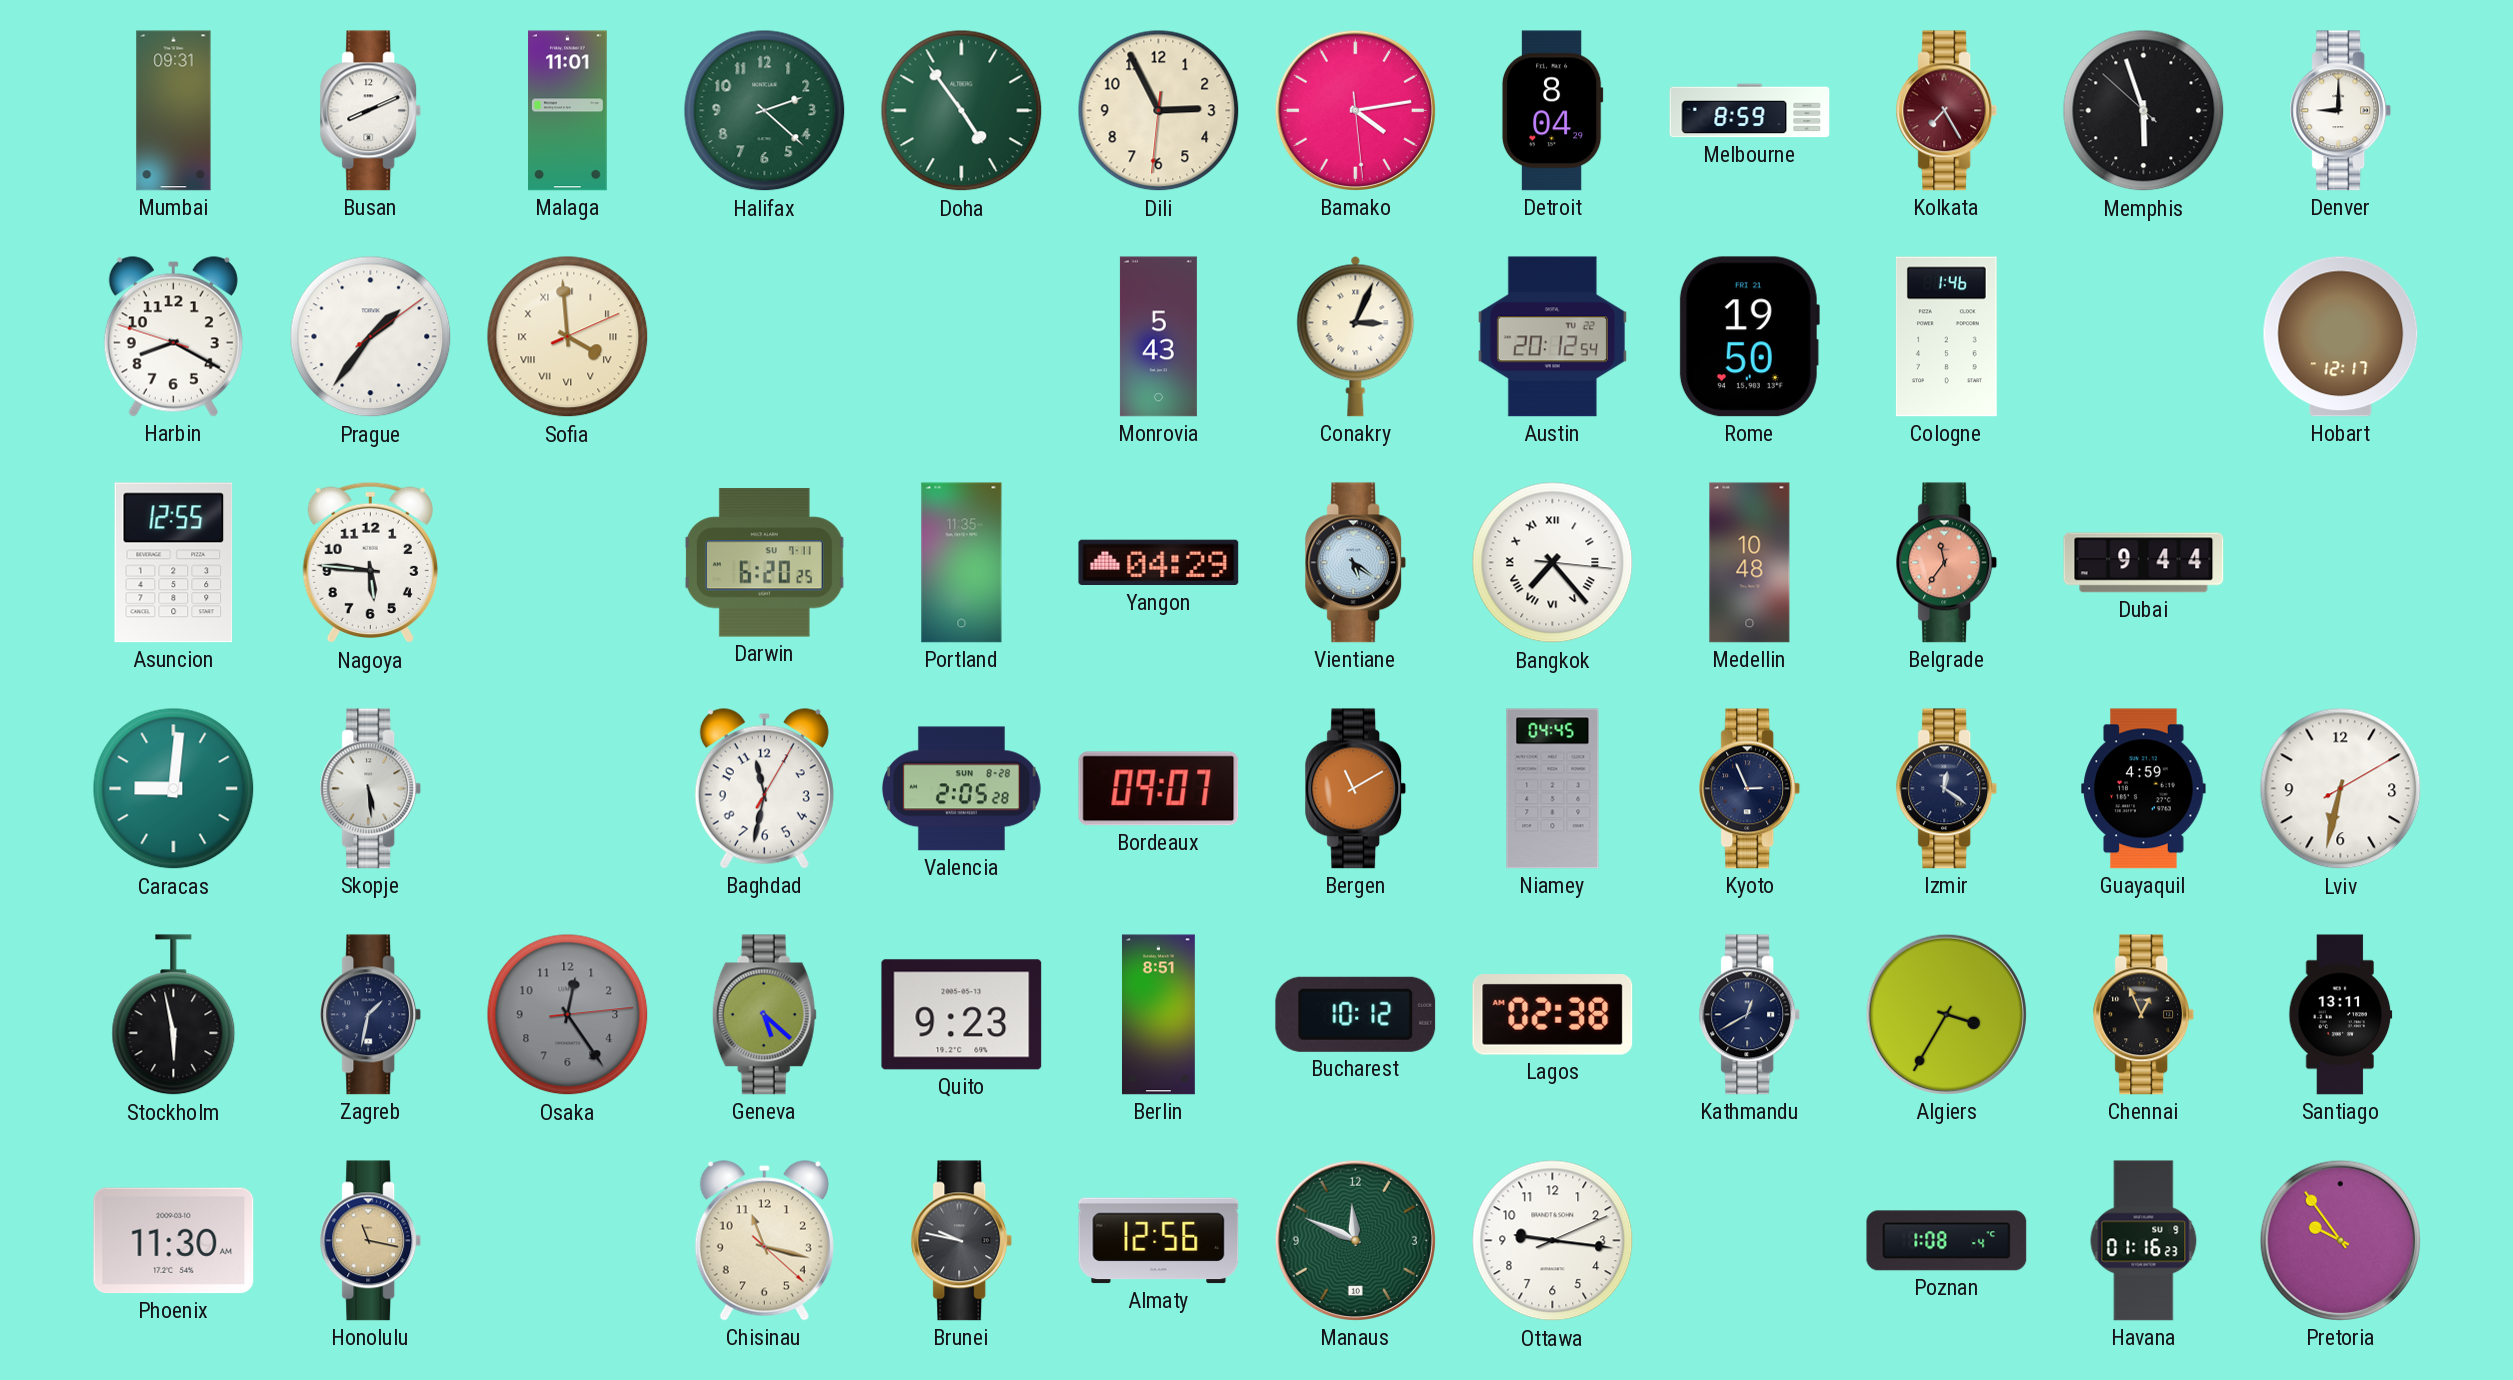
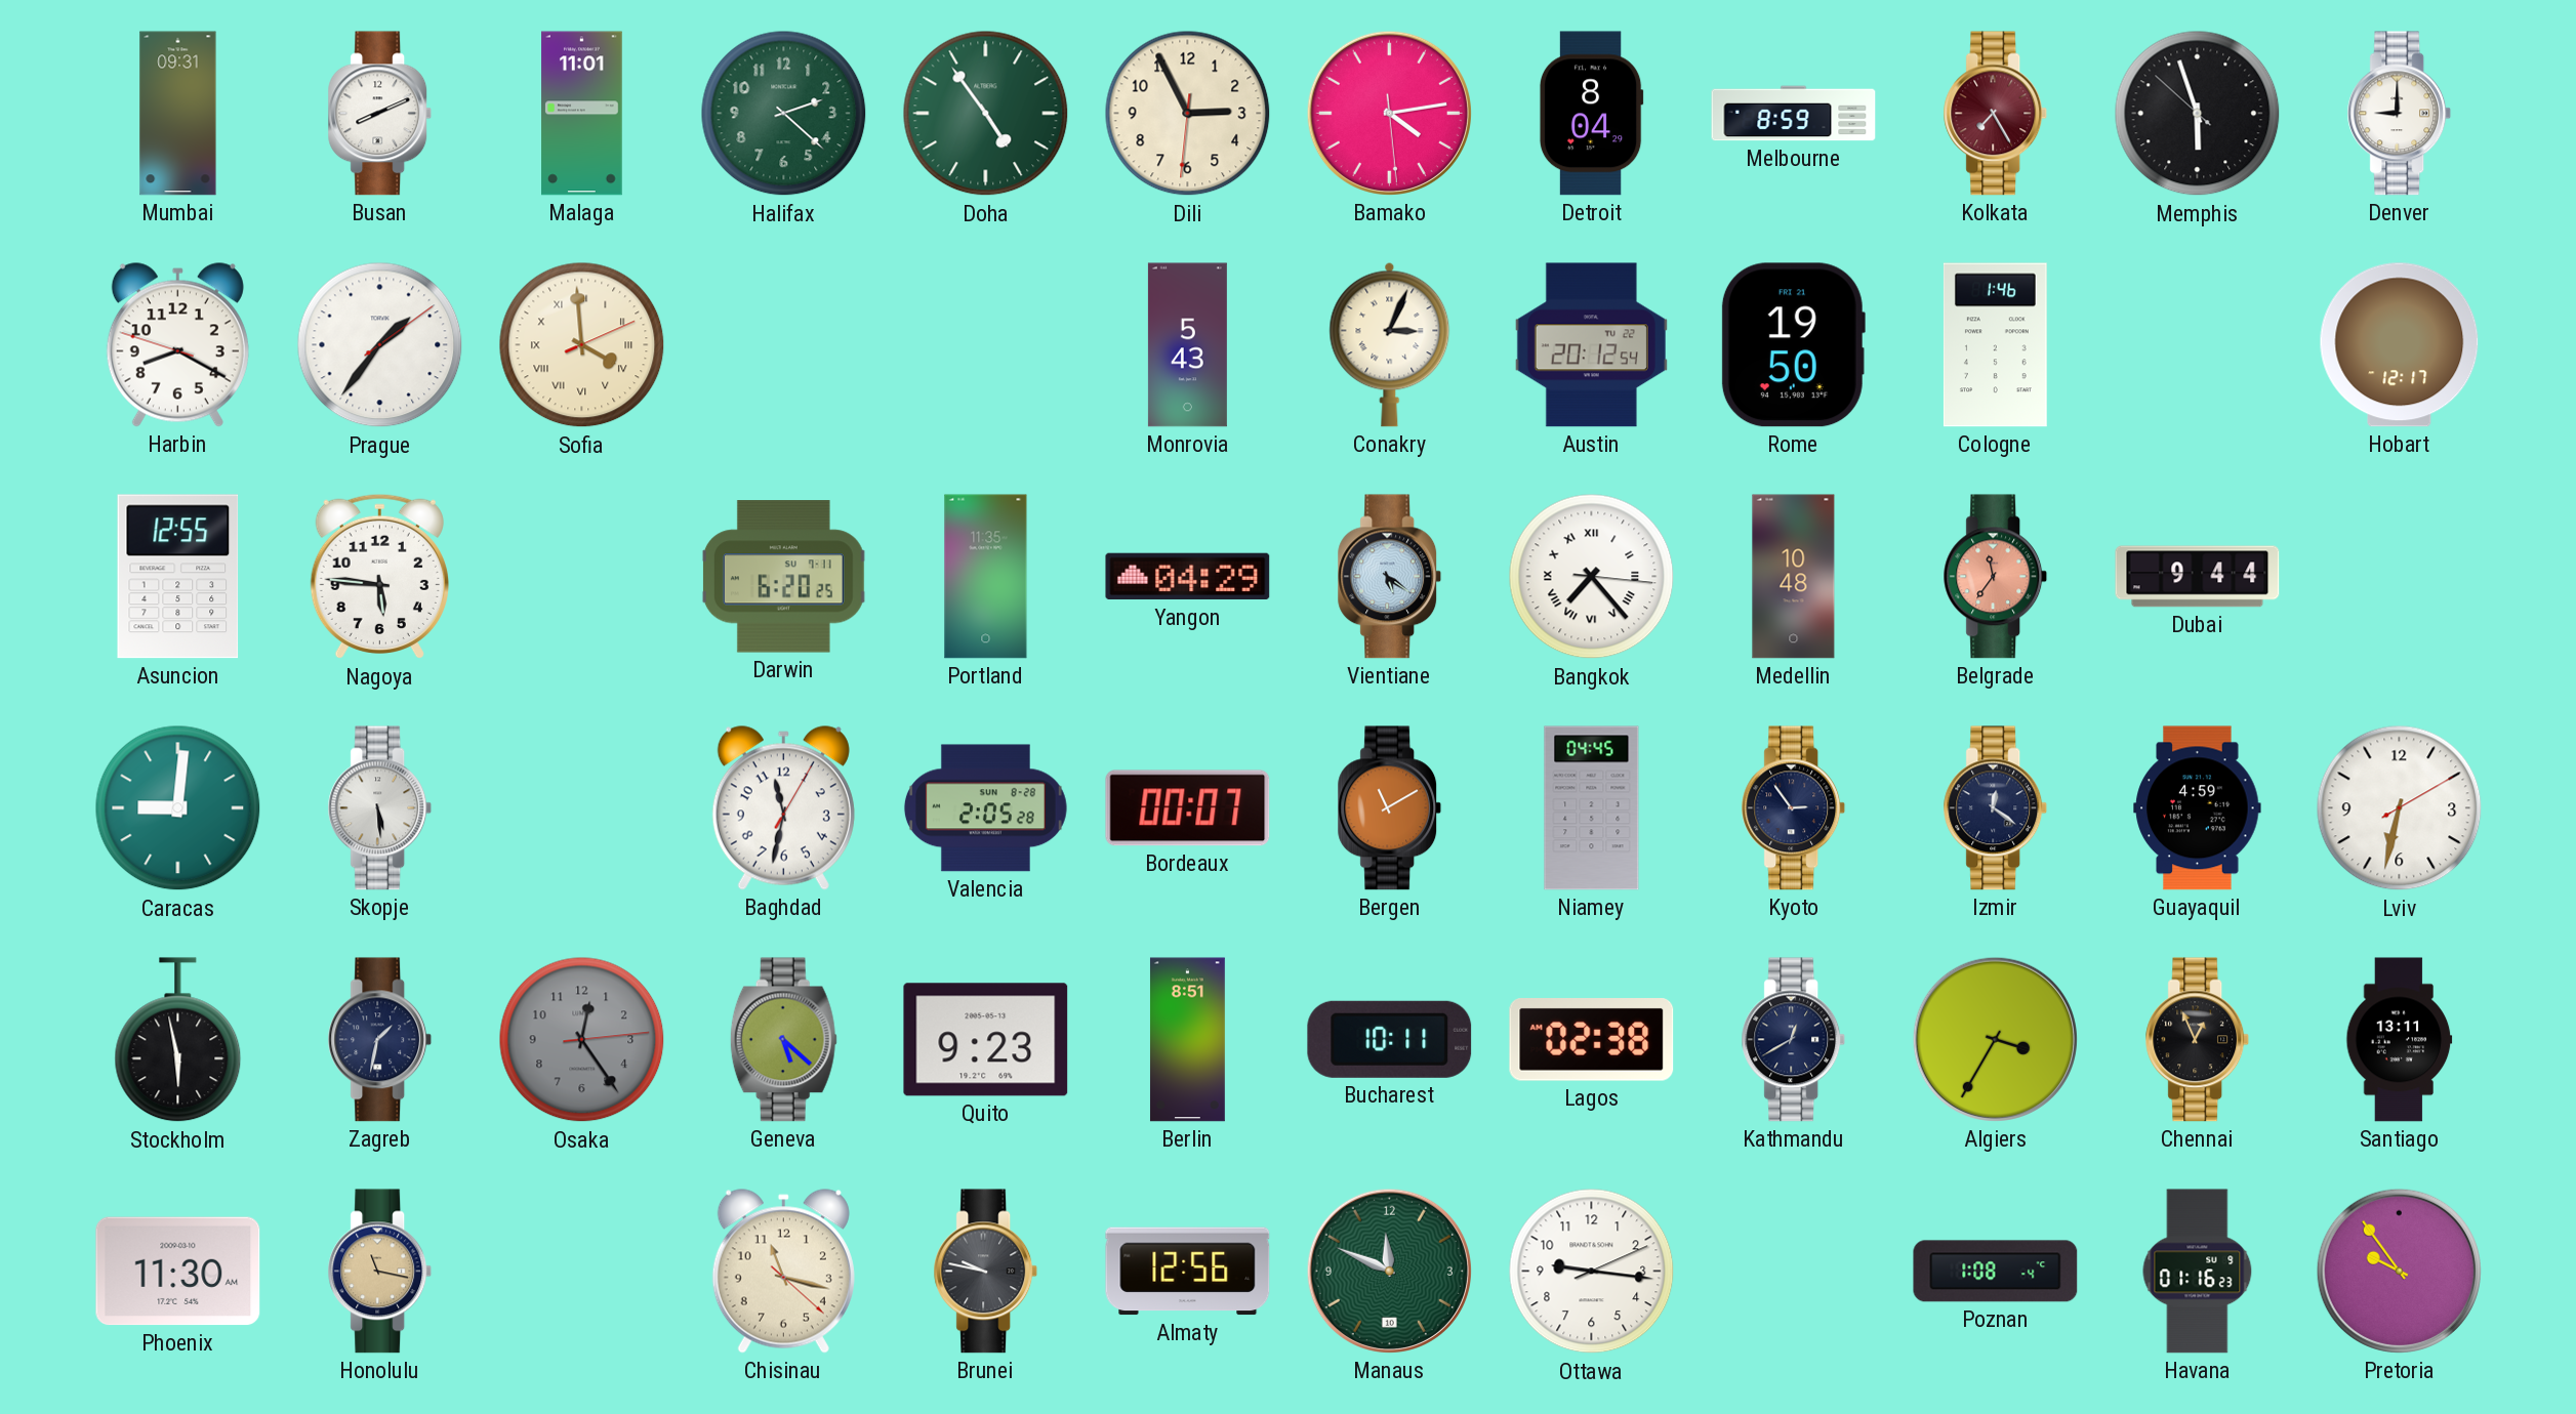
Bordeaux: 09:07 -> 00:07 (1188, 808)
Kyoto: 2:56 -> 2:54 (1794, 808)
Bucharest: 10:12 -> 10:11 (1390, 1039)
